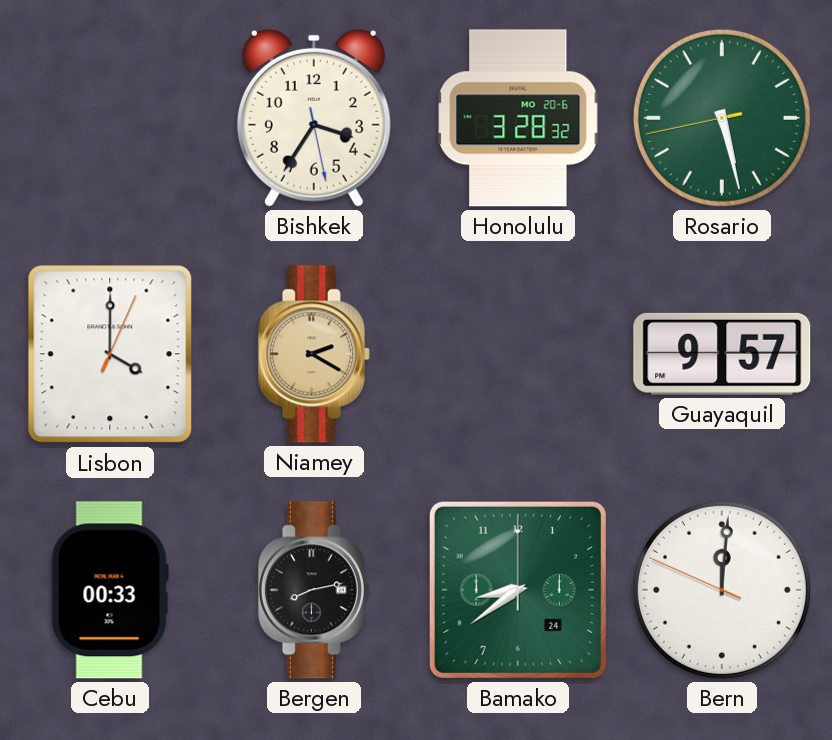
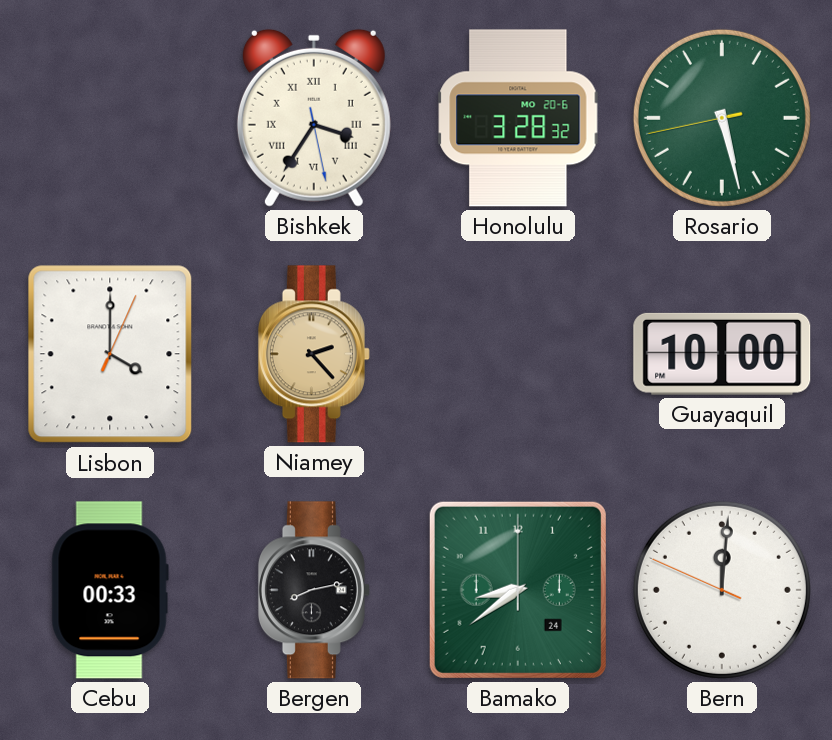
Bishkek numerals: Arabic -> Roman (314, 118)
Niamey: 2:20 -> 2:23 (314, 354)
Guayaquil: 9:57 -> 10:00 (722, 354)
